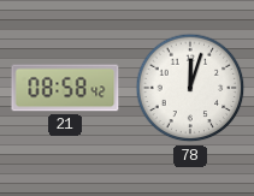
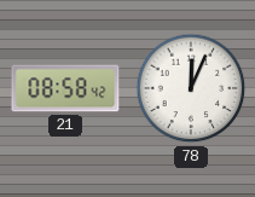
78: 12:03 -> 12:04 (191, 88)
